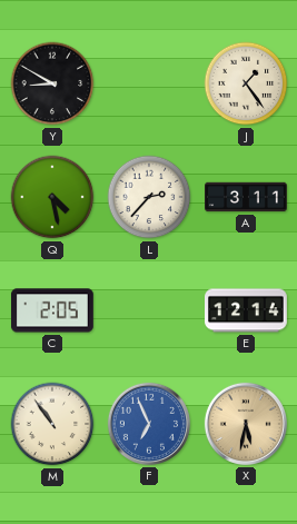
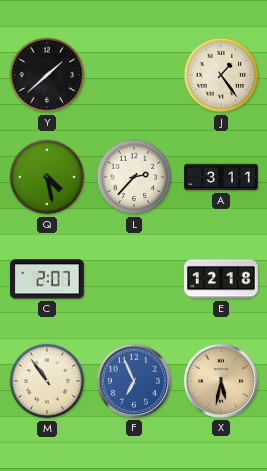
Y: 8:50 -> 1:38 (47, 75)
C: 2:05 -> 2:07 (47, 279)
E: 12:14 -> 12:18 (222, 279)
